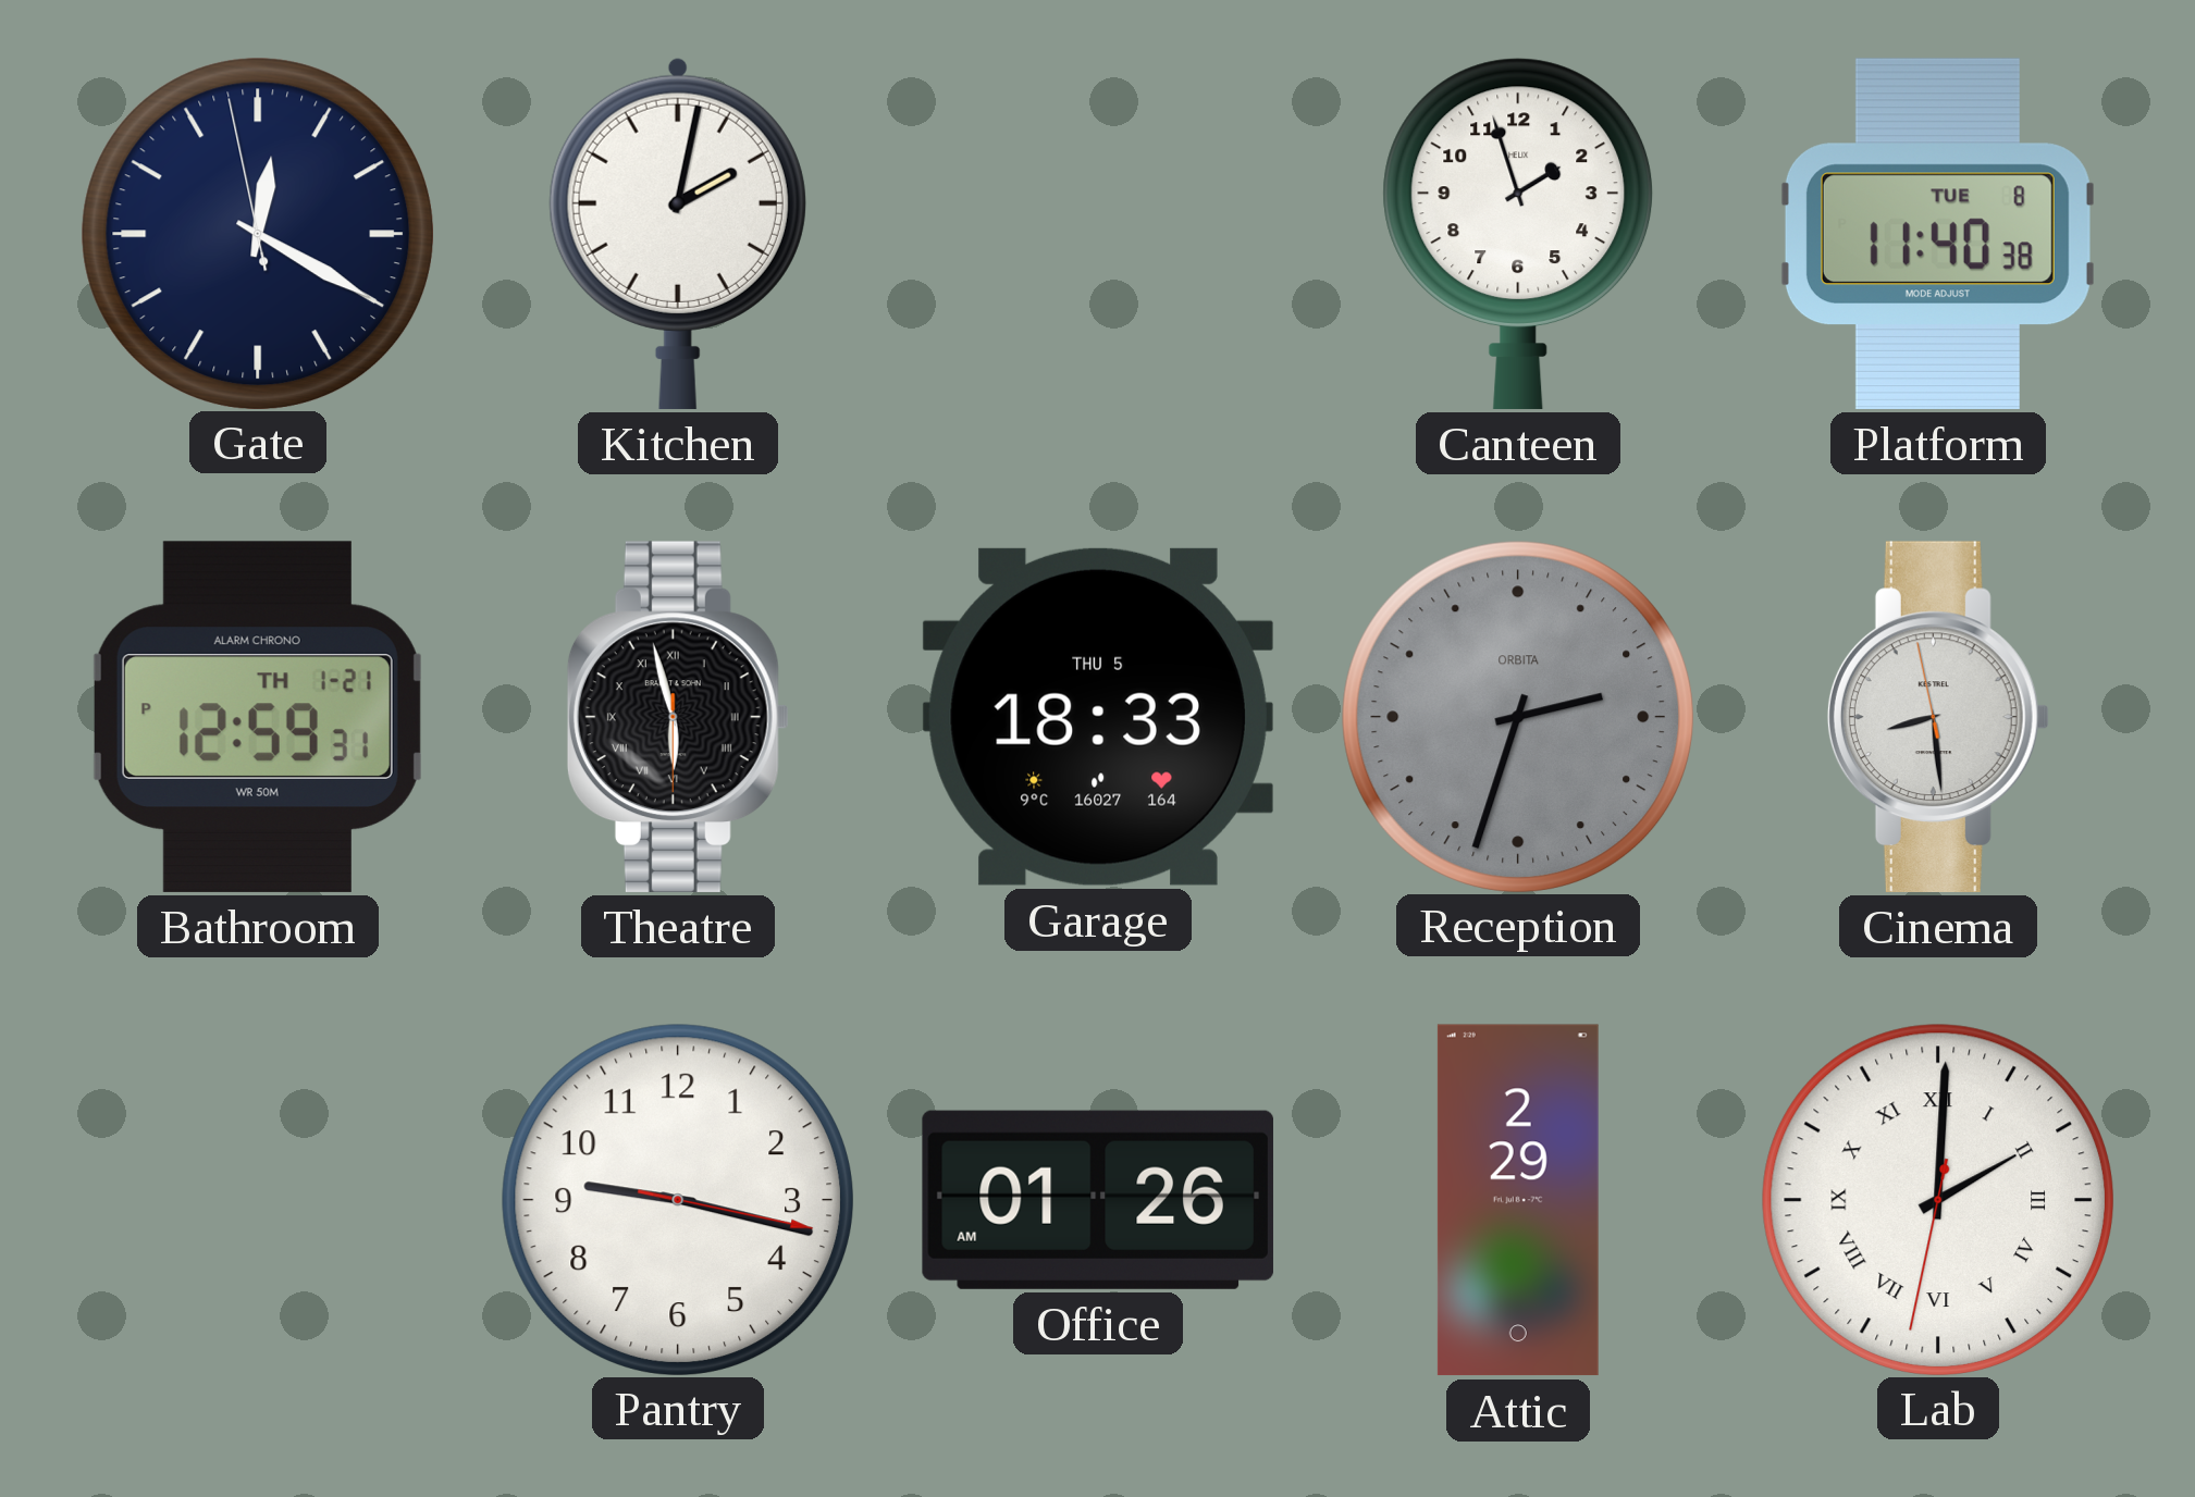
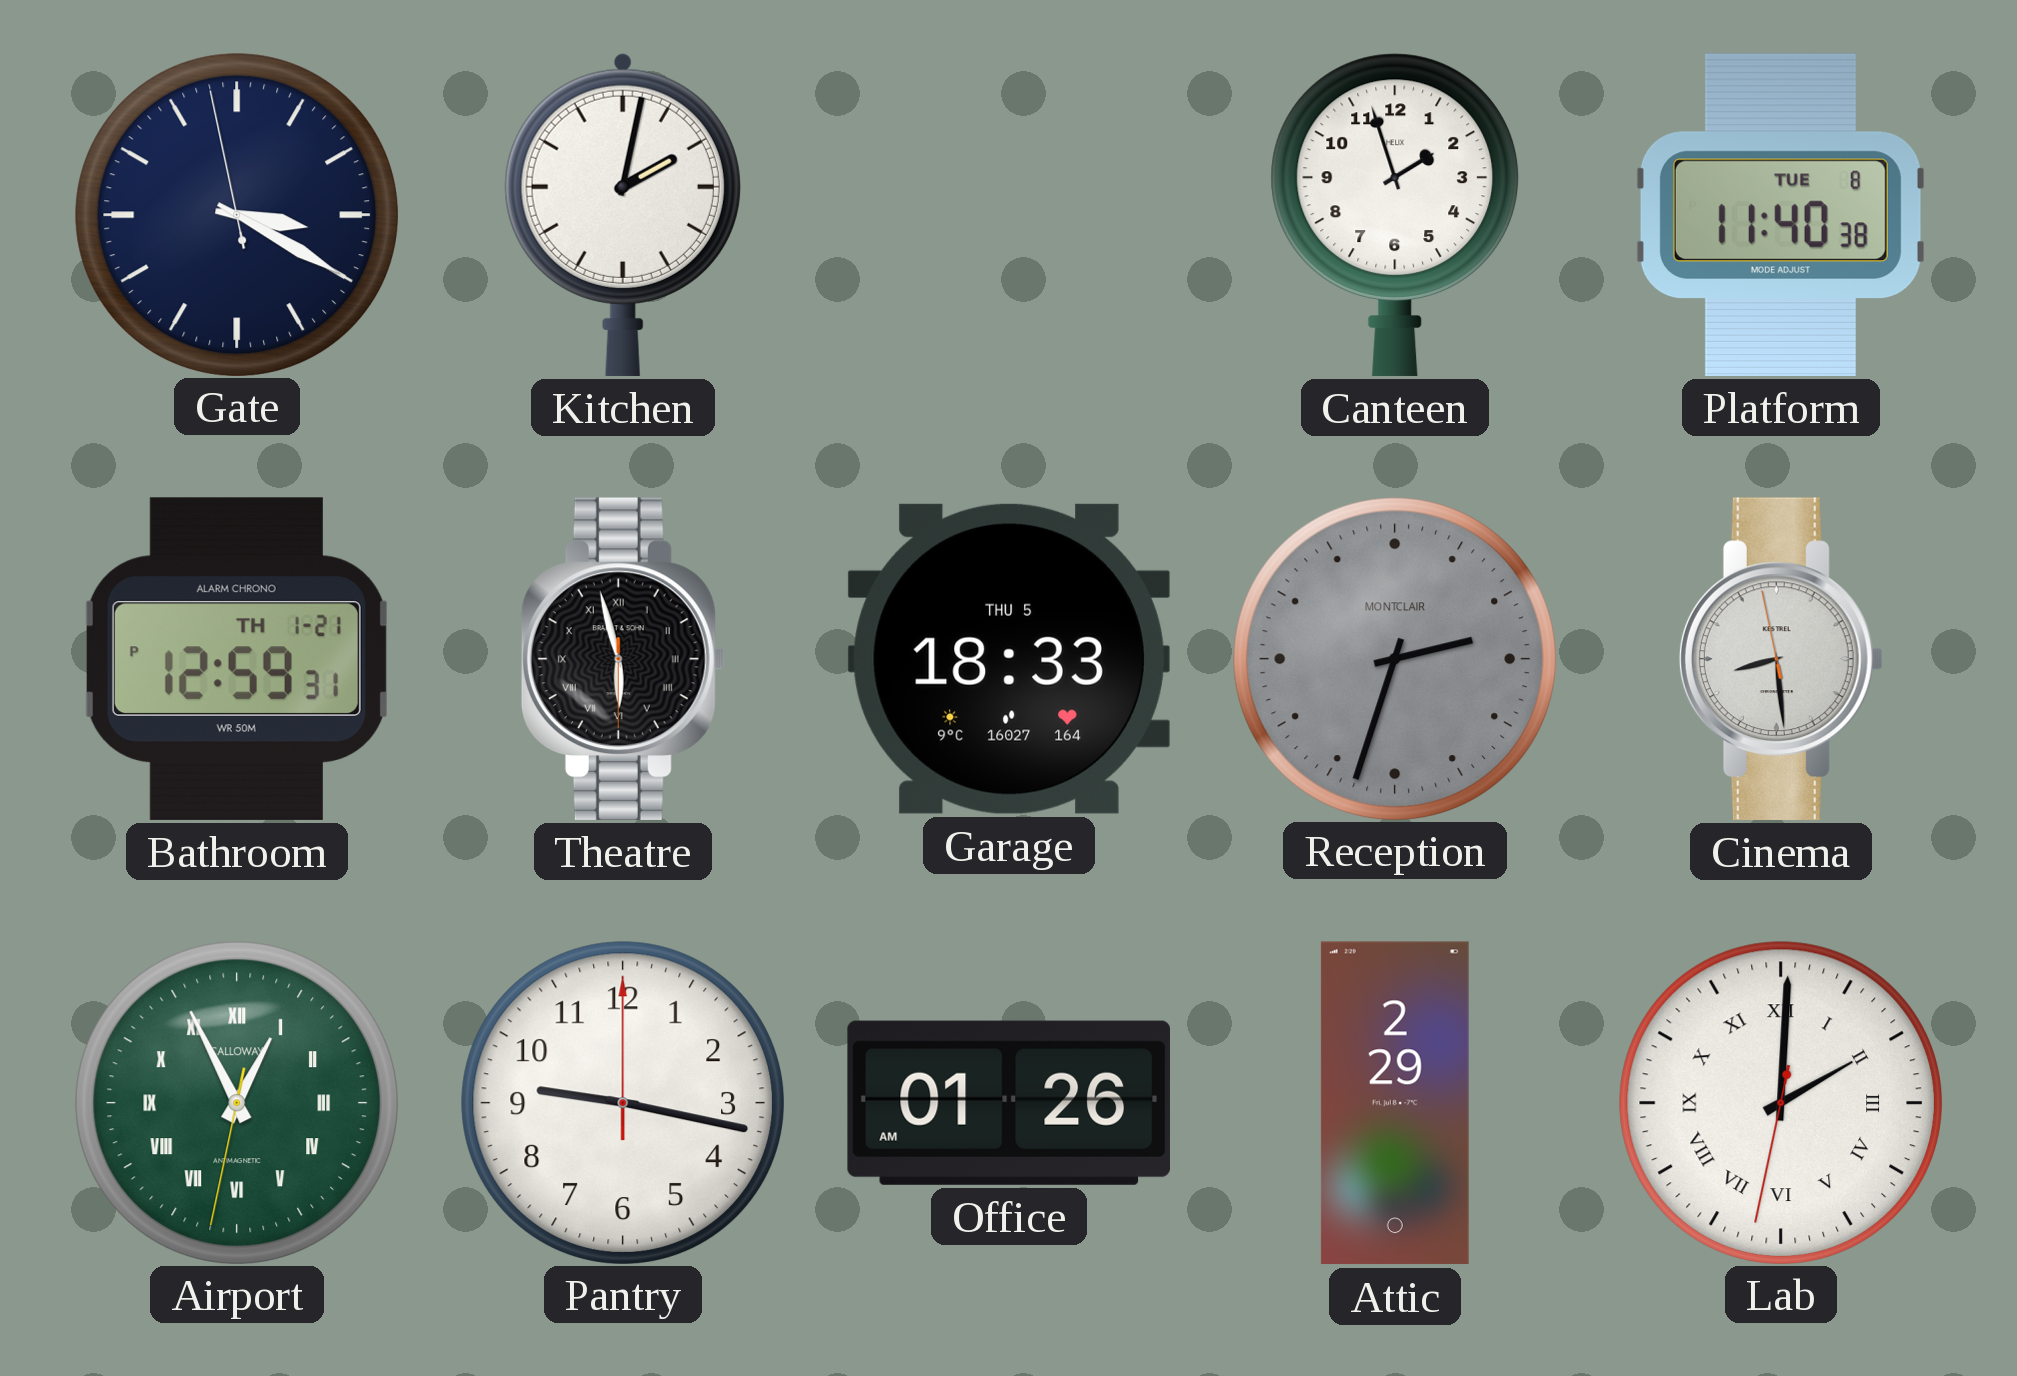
Gate: 12:19 -> 3:19 (236, 214)
Reception brand: ORBITA -> MONTCLAIR (1394, 658)
Airport: none -> 12:55 (236, 1102)
Pantry: 9:17:17 -> 9:17:00 (622, 1102)
